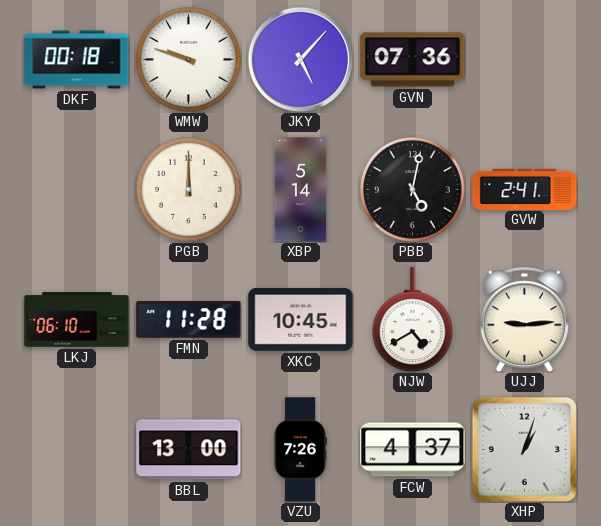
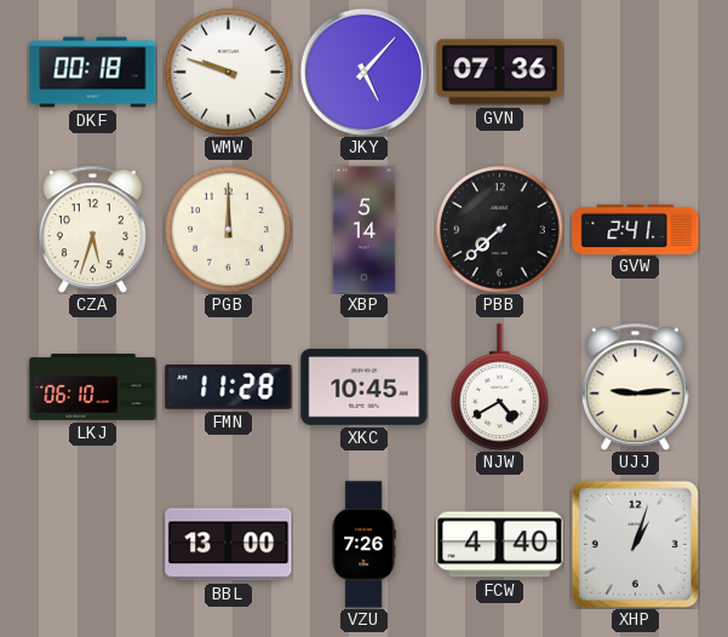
CZA: none -> 5:33 (92, 229)
PBB: 5:02 -> 7:38 (500, 230)
FCW: 4:37 -> 4:40 (500, 545)
